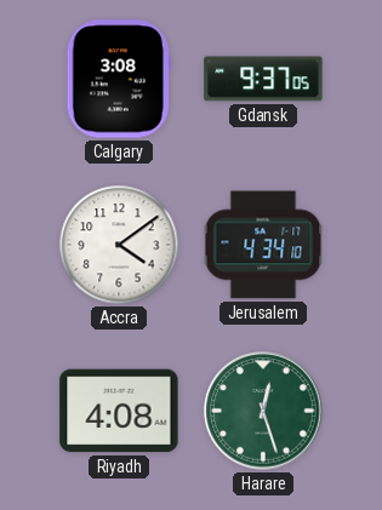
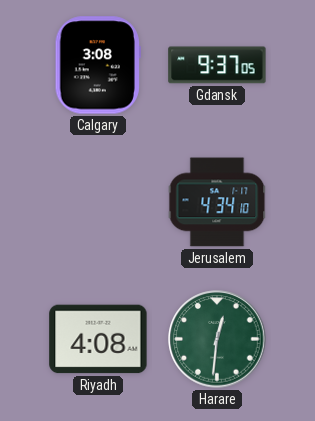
Accra: 4:09 -> none (119, 245)
Harare: 12:27 -> 12:31 (217, 339)
